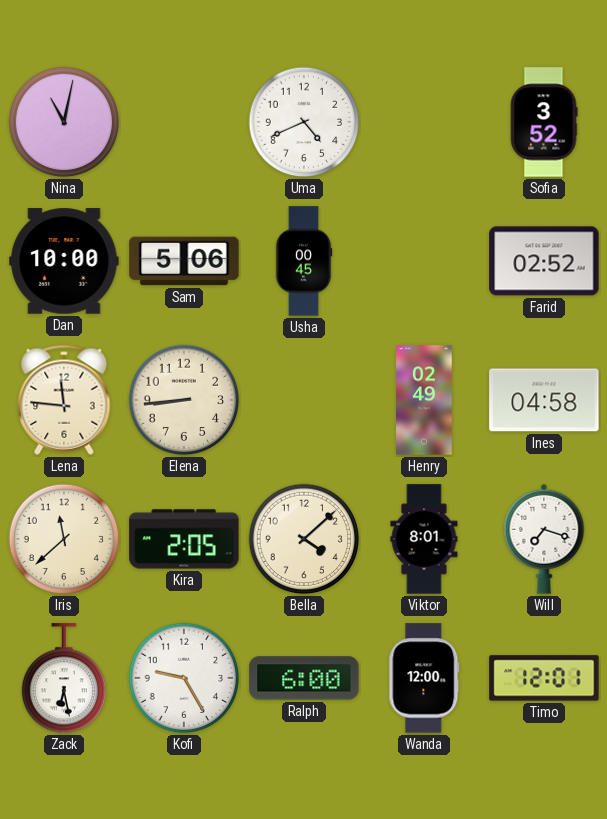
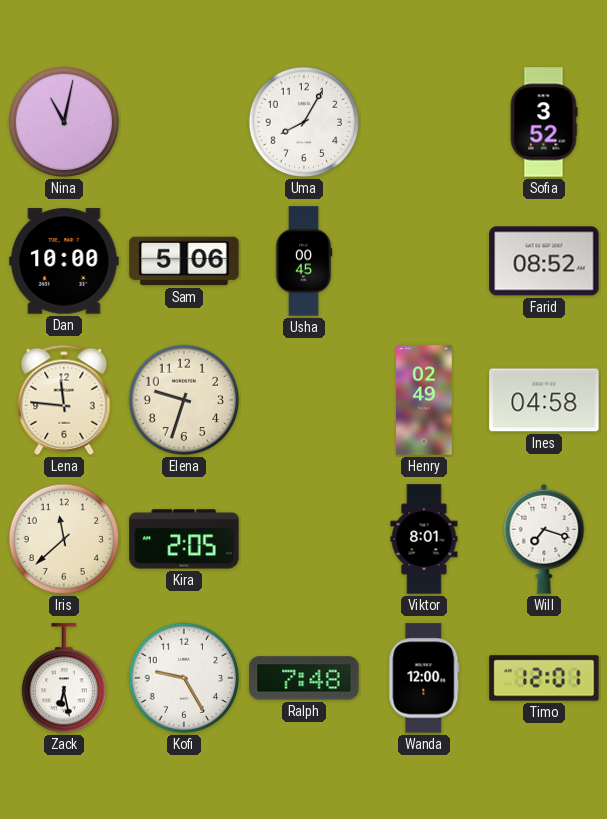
Uma: 4:41 -> 8:05 (304, 122)
Farid: 02:52 -> 08:52 (544, 261)
Elena: 8:44 -> 9:33 (184, 400)
Bella: 4:08 -> none (304, 539)
Ralph: 6:00 -> 7:48 (304, 678)
